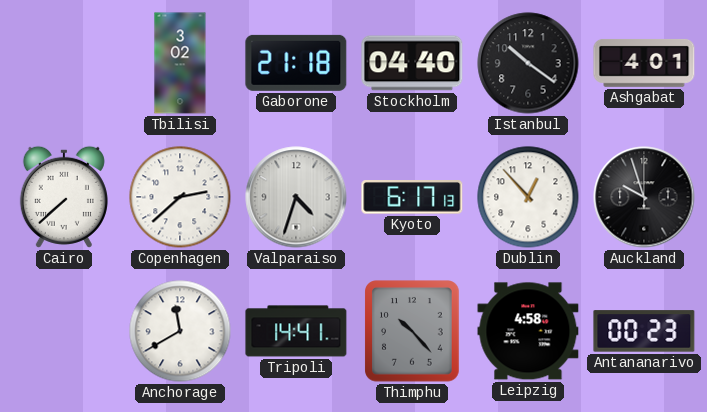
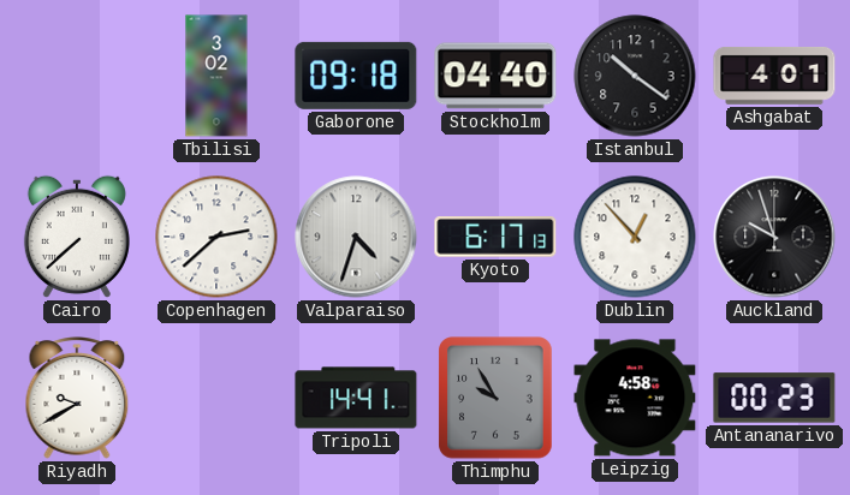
Gaborone: 21:18 -> 09:18 (356, 76)
Riyadh: none -> 9:40 (77, 398)
Anchorage: 11:40 -> none (180, 331)
Thimphu: 10:23 -> 9:55 (495, 398)
